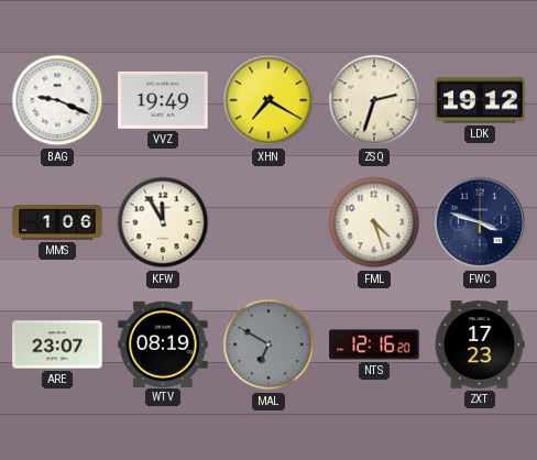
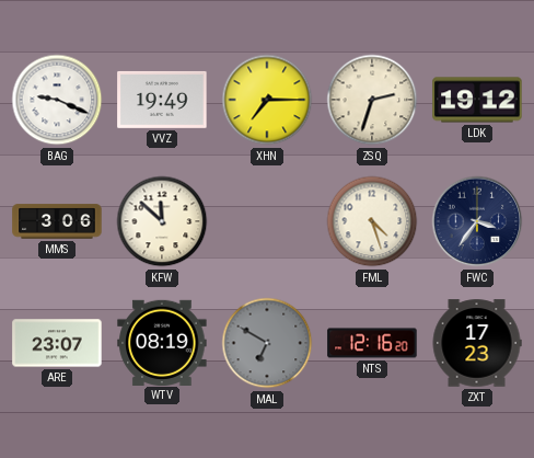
XHN: 7:20 -> 7:15 (267, 100)
MMS: 1:06 -> 3:06 (57, 221)
KFW: 11:55 -> 11:52 (162, 221)
FWC: 3:48 -> 3:36 (477, 221)
